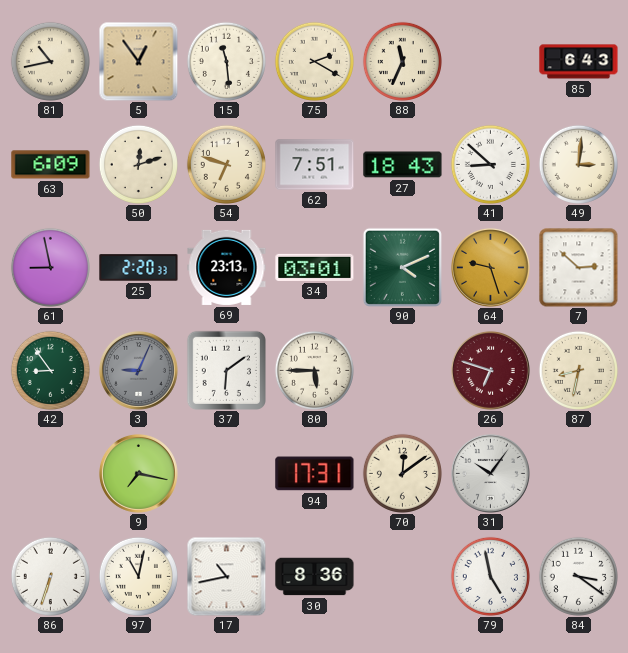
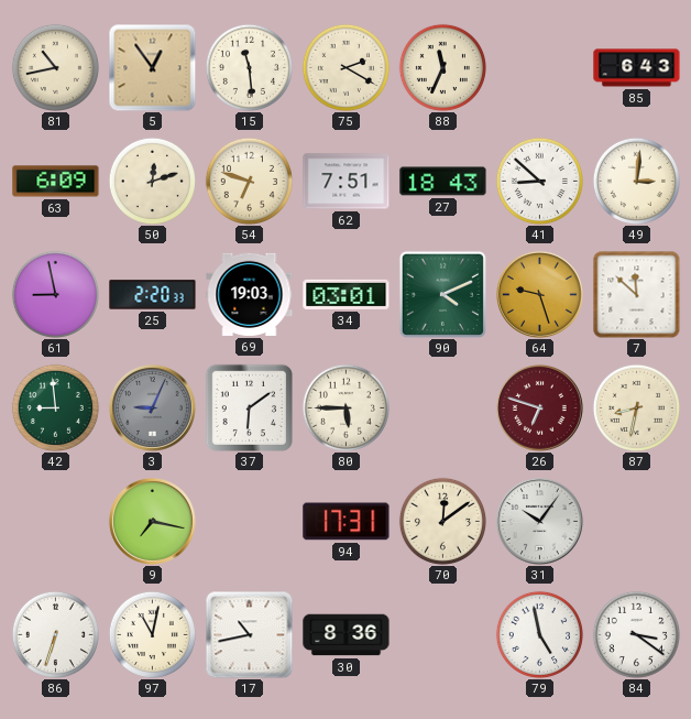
69: 23:13 -> 19:03 (250, 294)
7: 2:52 -> 11:52 (637, 295)
42: 8:54 -> 8:59 (55, 407)
